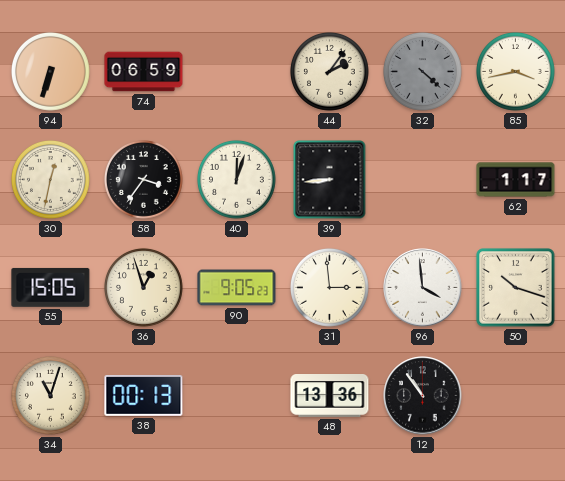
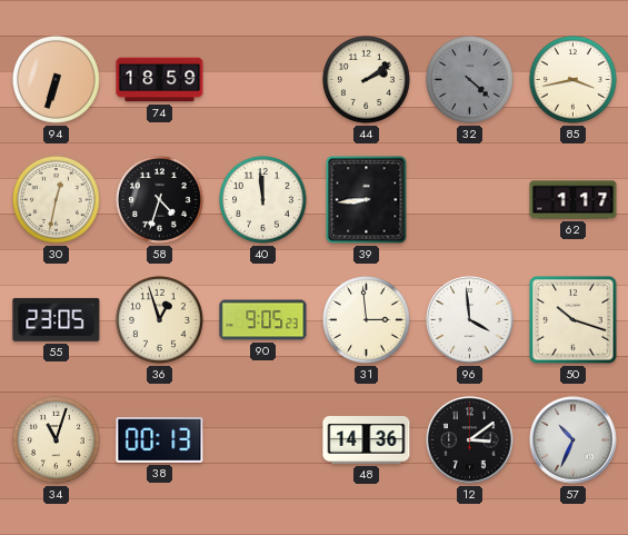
74: 06:59 -> 18:59 (160, 80)
44: 2:06 -> 2:09 (366, 79)
58: 3:36 -> 4:33 (159, 199)
40: 12:03 -> 11:59 (262, 199)
55: 15:05 -> 23:05 (57, 319)
48: 13:36 -> 14:36 (367, 440)
12: 10:54 -> 3:09 (470, 440)
57: none -> 10:34 (574, 440)
